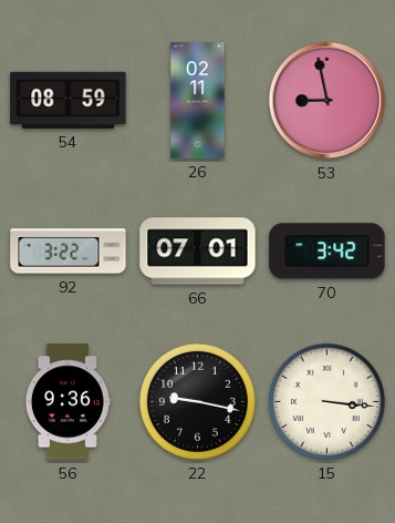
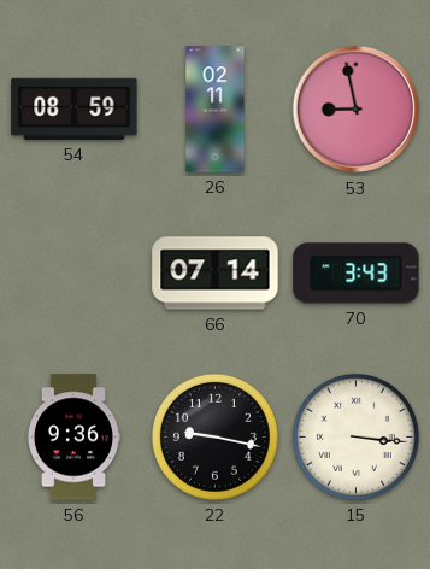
92: 3:22 -> none (69, 252)
66: 07:01 -> 07:14 (216, 274)
70: 3:42 -> 3:43 (357, 274)
